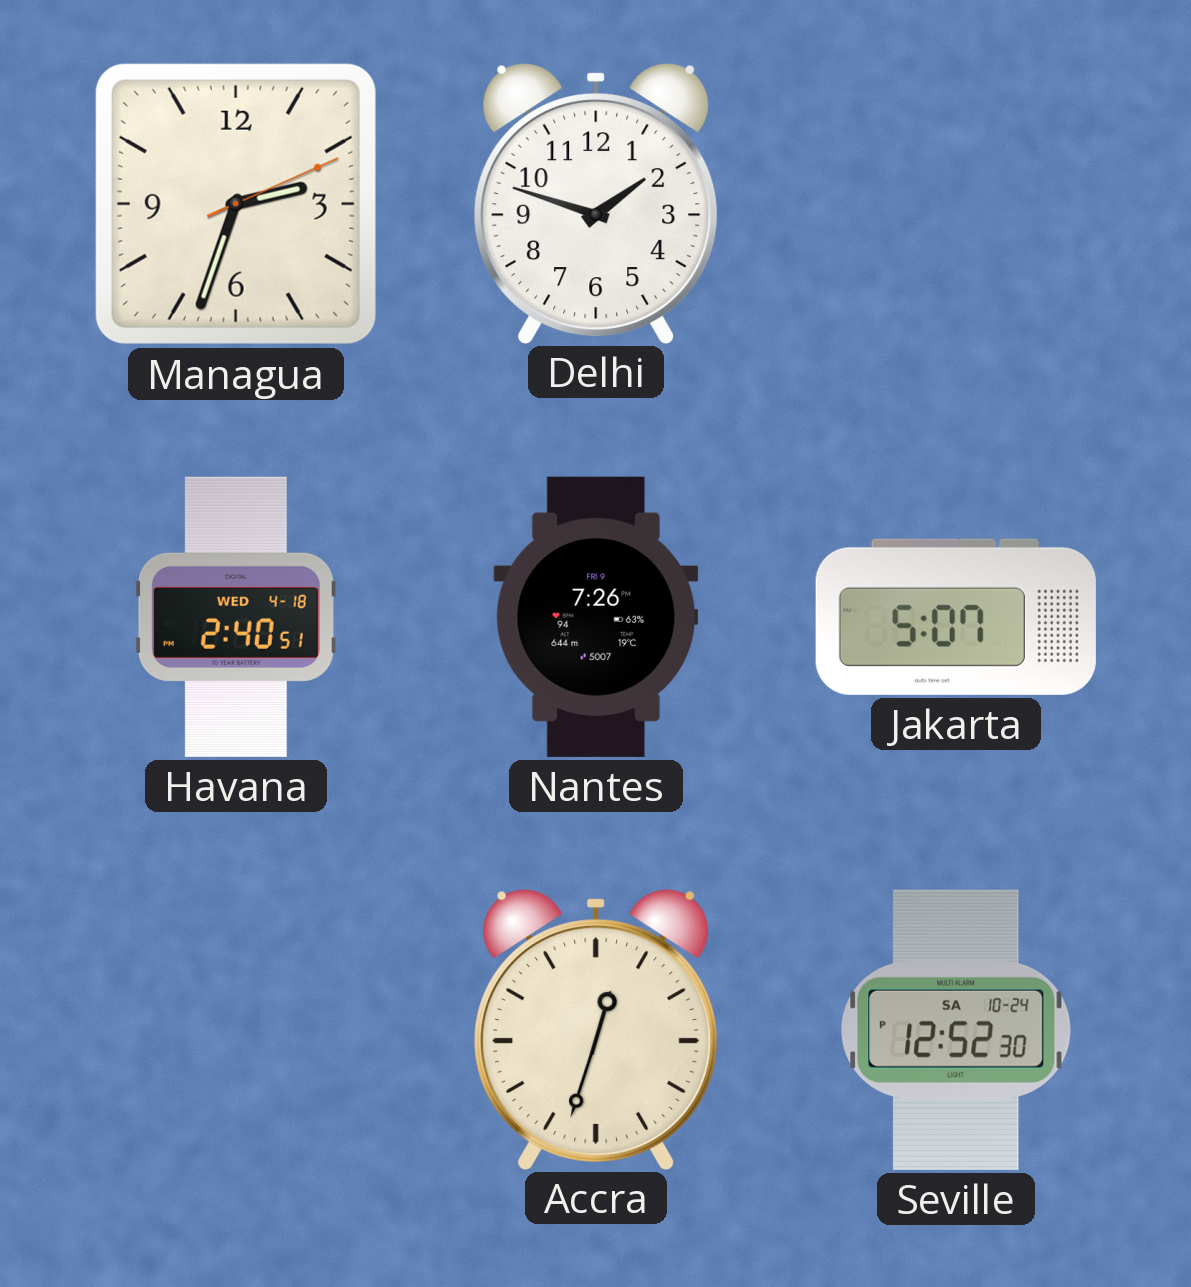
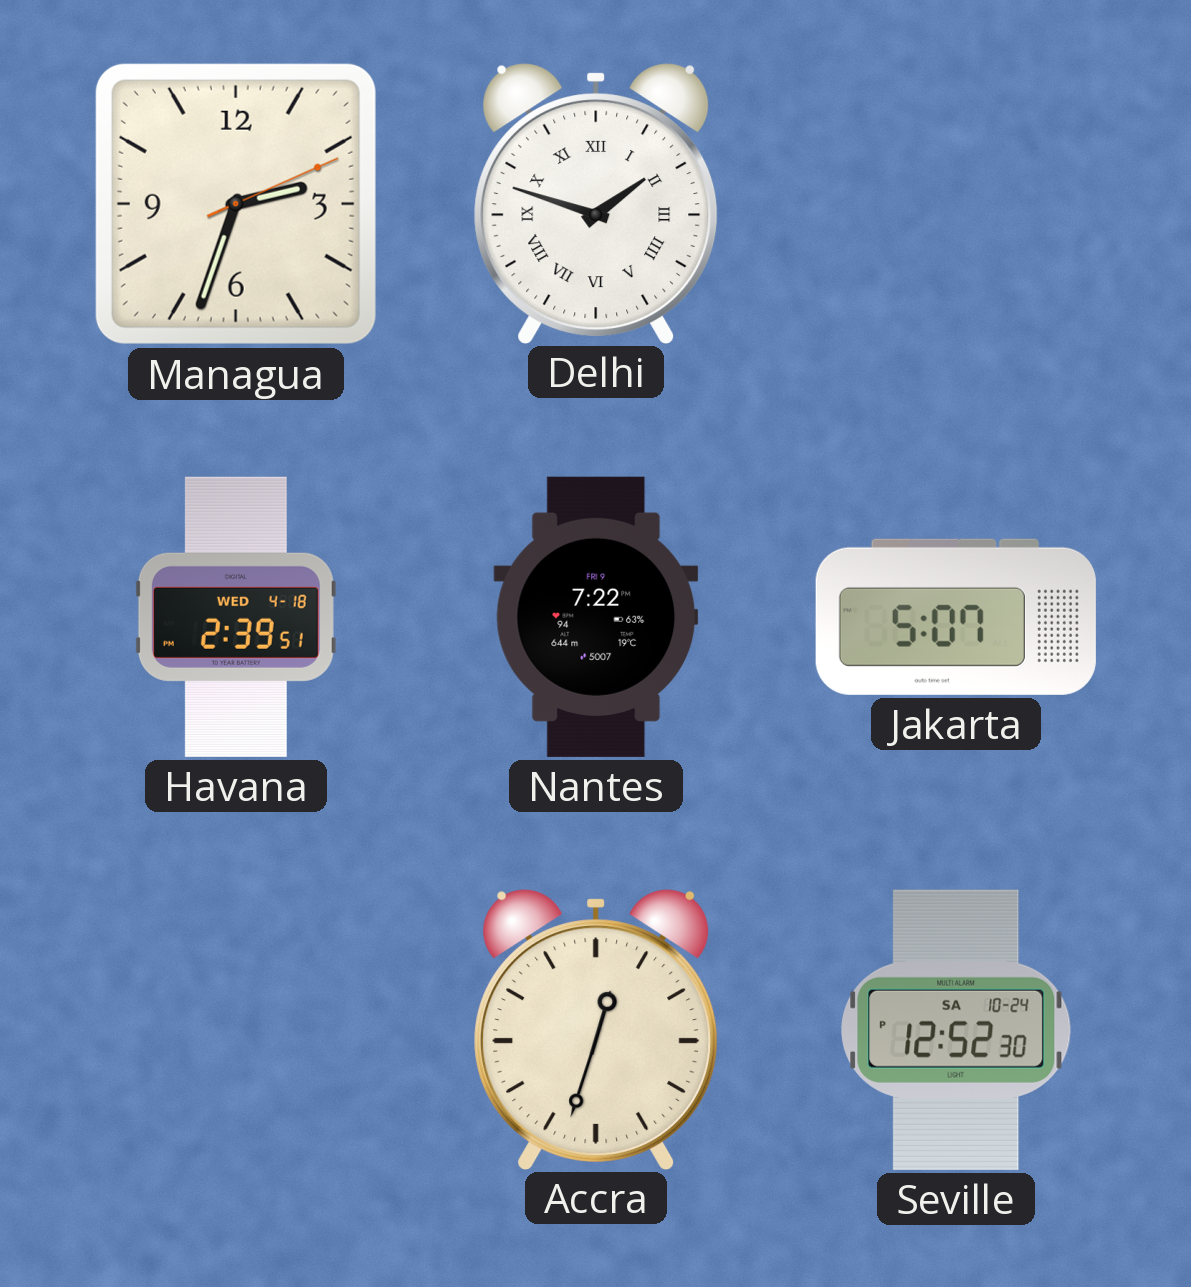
Delhi numerals: Arabic -> Roman (596, 203)
Havana: 2:40 -> 2:39 (236, 617)
Nantes: 7:26 -> 7:22 (596, 617)
